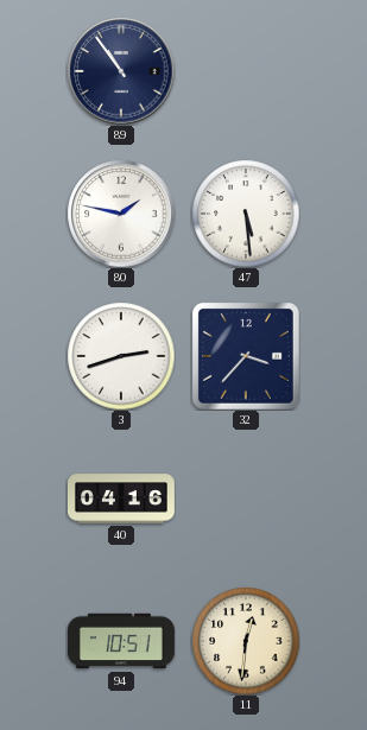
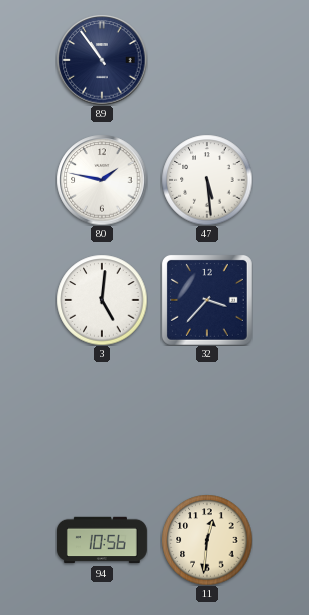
3: 2:42 -> 5:01 (102, 300)
40: 04:16 -> none (121, 499)
94: 10:51 -> 10:56 (102, 540)
